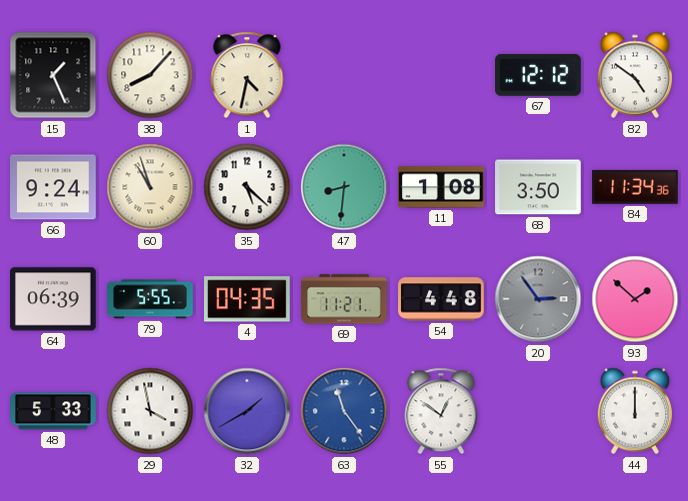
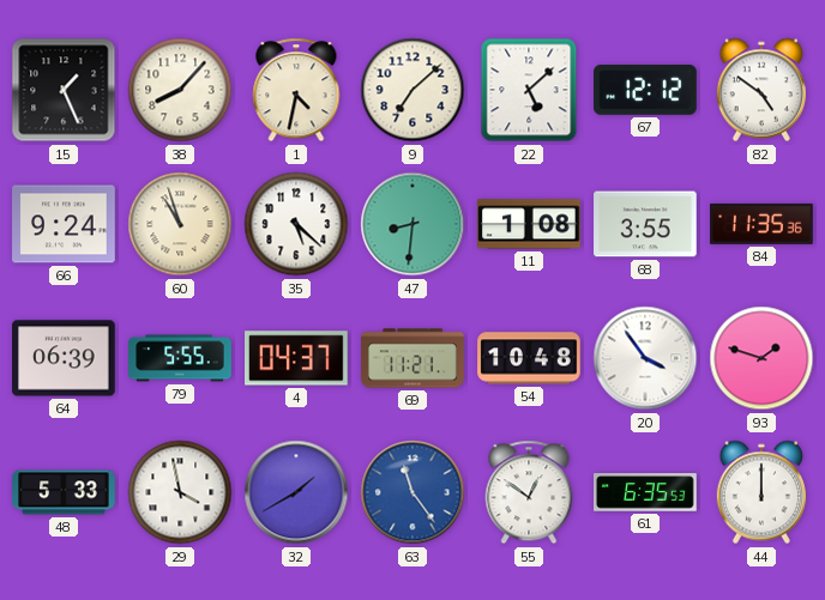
9: none -> 7:08 (412, 90)
22: none -> 5:08 (529, 90)
68: 3:50 -> 3:55 (645, 224)
84: 11:34 -> 11:35 (761, 224)
4: 04:35 -> 04:37 (296, 358)
54: 4:48 -> 10:48 (529, 358)
20: 2:54 -> 3:54 (645, 358)
20 dial: grey -> white (645, 358)
93: 1:52 -> 1:48 (761, 358)
61: none -> 6:35 (645, 492)
